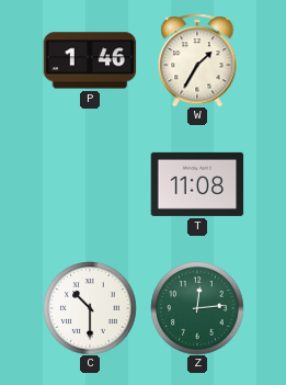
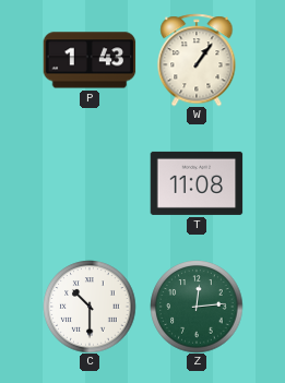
P: 1:46 -> 1:43 (90, 60)
W: 1:35 -> 1:06 (197, 60)
